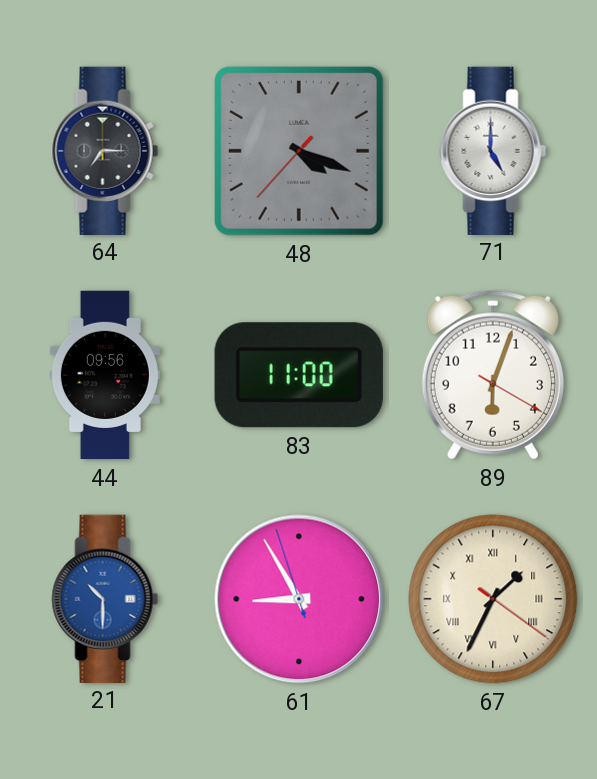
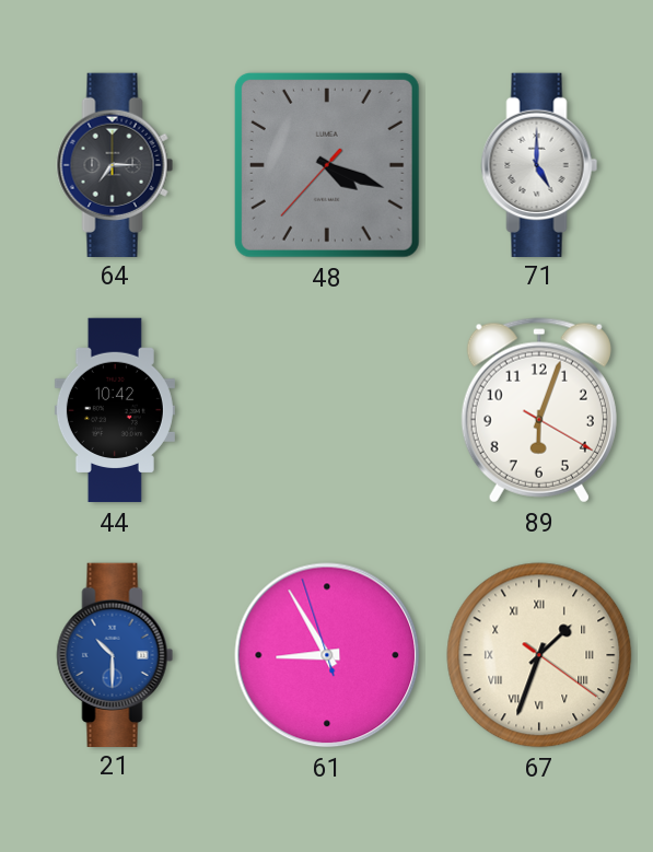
44: 09:56 -> 10:42 (115, 410)
83: 11:00 -> none (299, 375)
67: 1:34 -> 1:33 (539, 655)
